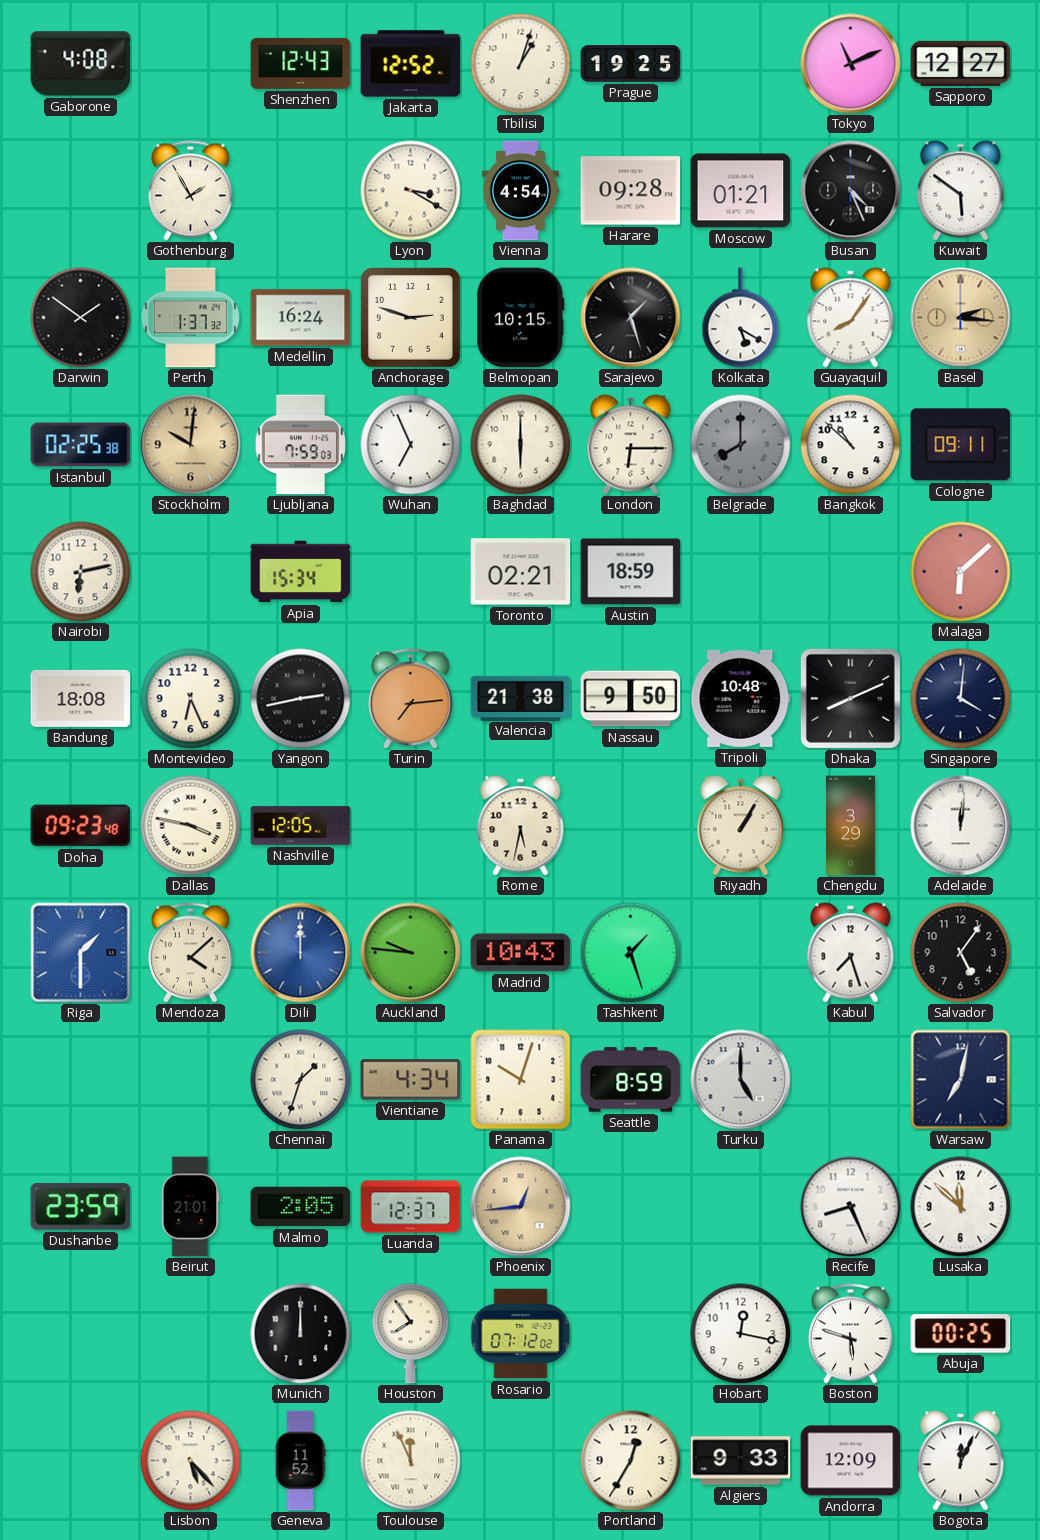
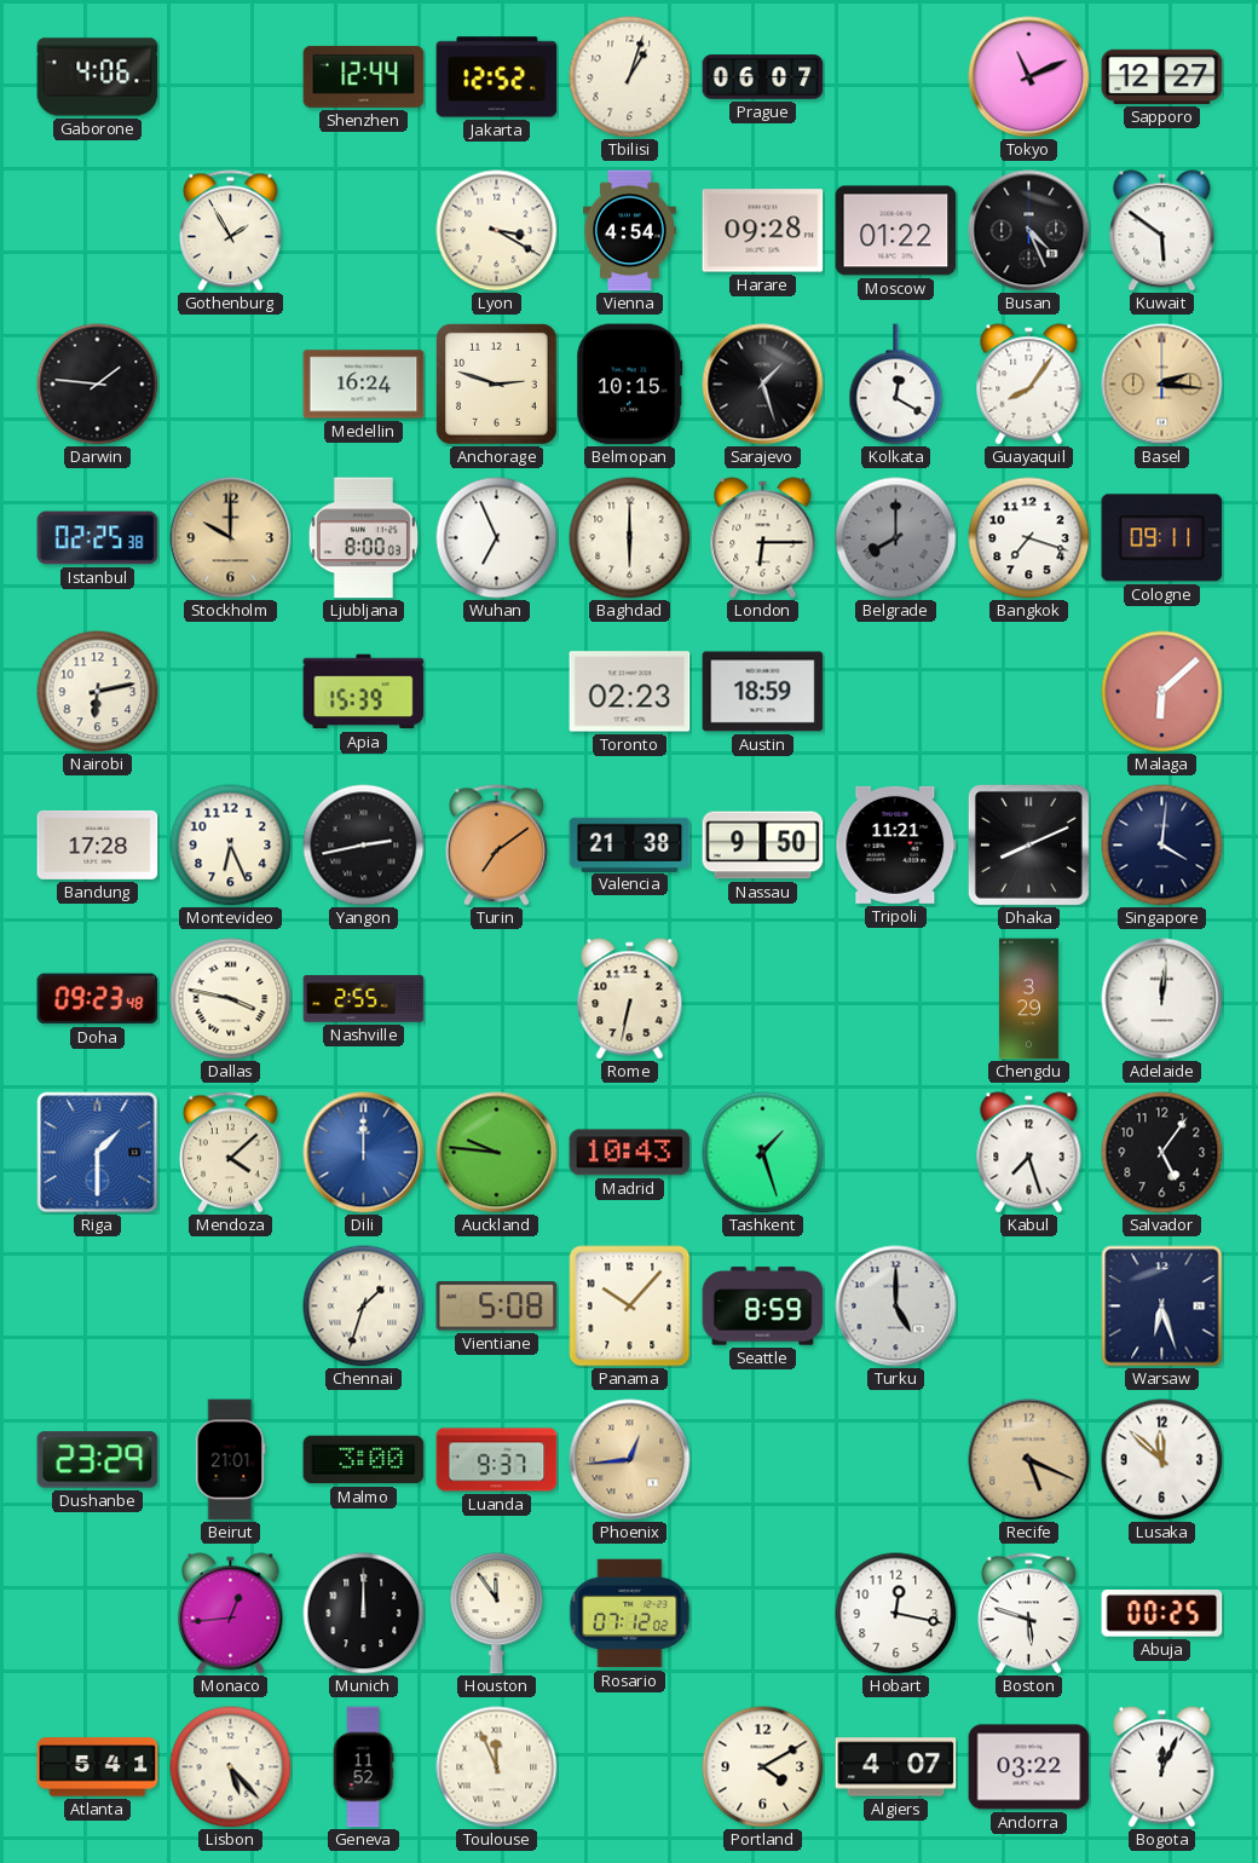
Gaborone: 4:08 -> 4:06 (98, 77)
Shenzhen: 12:43 -> 12:44 (364, 76)
Prague: 19:25 -> 06:07 (763, 77)
Moscow: 01:21 -> 01:22 (896, 231)
Darwin: 1:51 -> 1:46 (98, 385)
Perth: 1:37 -> none (190, 318)
Kolkata: 5:20 -> 12:20 (896, 385)
Stockholm: 10:01 -> 10:00 (231, 538)
Ljubljana: 7:59 -> 8:00 (363, 538)
Bangkok: 10:52 -> 7:18 (1029, 538)
Apia: 15:34 -> 15:39 (364, 692)
Toronto: 02:21 -> 02:23 (630, 692)
Bandung: 18:08 -> 17:28 (98, 844)
Turin: 7:14 -> 7:09 (496, 846)
Tripoli: 10:48 -> 11:21 (896, 844)
Nashville: 12:05 -> 2:55 (364, 999)
Rome: 5:32 -> 6:32 (630, 999)
Riyadh: 1:05 -> none (741, 826)
Vientiane: 4:34 -> 5:08 (497, 1307)
Panama: 10:03 -> 10:07 (630, 1307)
Warsaw: 7:02 -> 6:27 (1162, 1307)
Dushanbe: 23:59 -> 23:29 (98, 1460)
Malmo: 2:05 -> 3:00 (364, 1460)
Luanda: 12:37 -> 9:37 (497, 1460)
Recife: 8:26 -> 5:19 (1029, 1460)
Recife dial: white -> champagne (1029, 1460)
Monaco: none -> 12:44 (231, 1614)
Houston: 7:54 -> 11:54 (497, 1614)
Atlanta: none -> 5:41 (98, 1767)
Portland: 12:35 -> 4:10 (763, 1767)
Algiers: 9:33 -> 4:07 (896, 1767)
Andorra: 12:09 -> 03:22 (1029, 1767)
